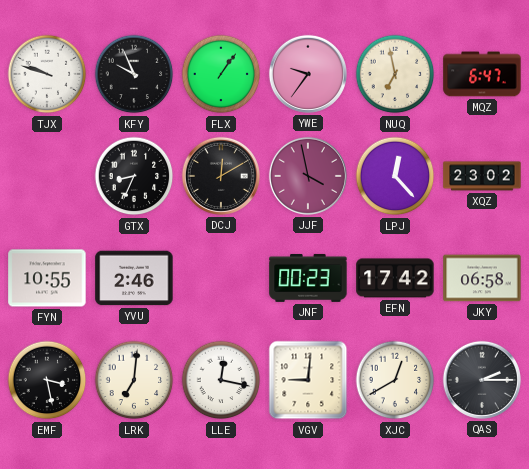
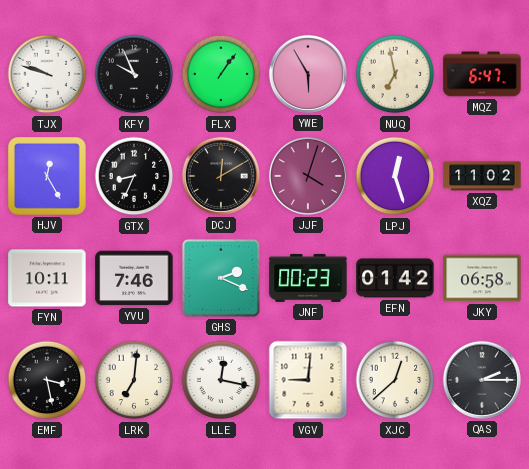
YWE: 9:36 -> 5:55 (308, 74)
HJV: none -> 12:25 (48, 177)
JJF: 3:58 -> 4:03 (308, 176)
LPJ: 12:23 -> 12:27 (395, 176)
XQZ: 23:02 -> 11:02 (482, 176)
FYN: 10:55 -> 10:11 (47, 278)
YVU: 2:46 -> 7:46 (134, 278)
GHS: none -> 2:19 (221, 278)
EFN: 17:42 -> 01:42 (395, 278)
XJC: 12:40 -> 12:38 (395, 380)
